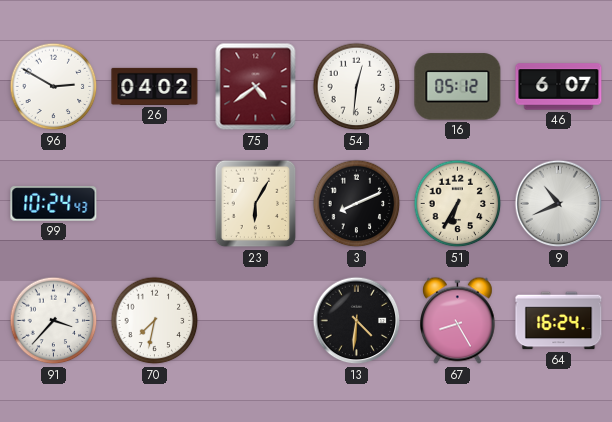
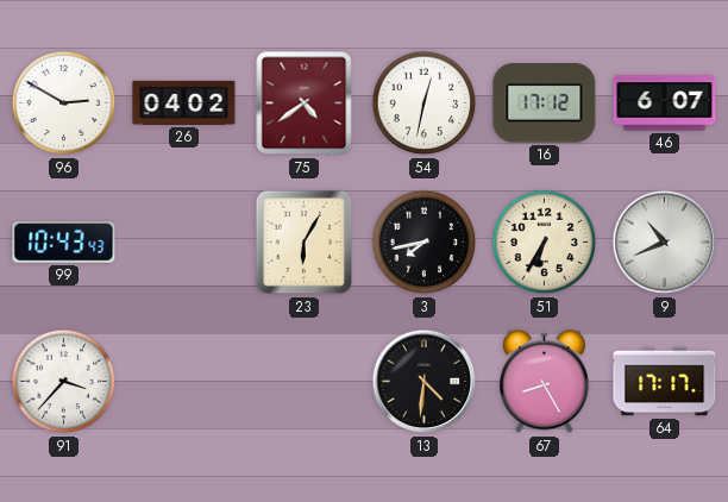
54: 12:31 -> 12:32 (425, 103)
16: 05:12 -> 17:12 (545, 103)
99: 10:24 -> 10:43 (64, 243)
3: 8:11 -> 7:43 (425, 243)
70: 7:32 -> none (155, 321)
64: 16:24 -> 17:17 (665, 382)
